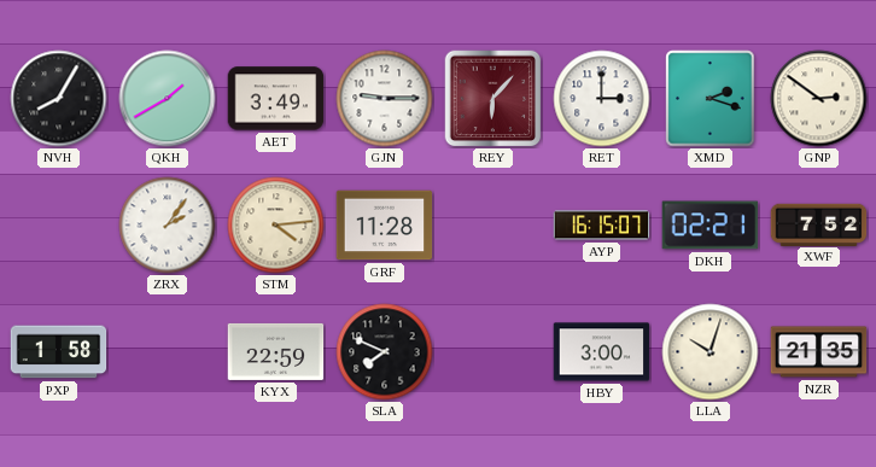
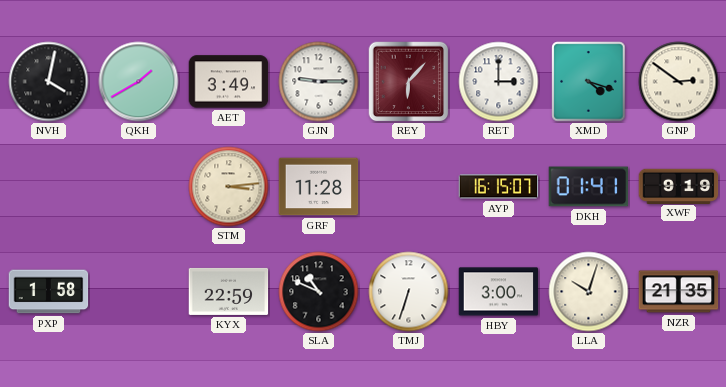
NVH: 8:05 -> 4:02 (49, 82)
XMD: 2:18 -> 4:18 (589, 82)
ZRX: 2:06 -> none (168, 226)
STM: 4:14 -> 3:14 (229, 187)
DKH: 02:21 -> 01:41 (589, 187)
XWF: 7:52 -> 9:19 (679, 186)
SLA: 7:49 -> 10:49 (319, 292)
TMJ: none -> 6:33 (409, 292)
